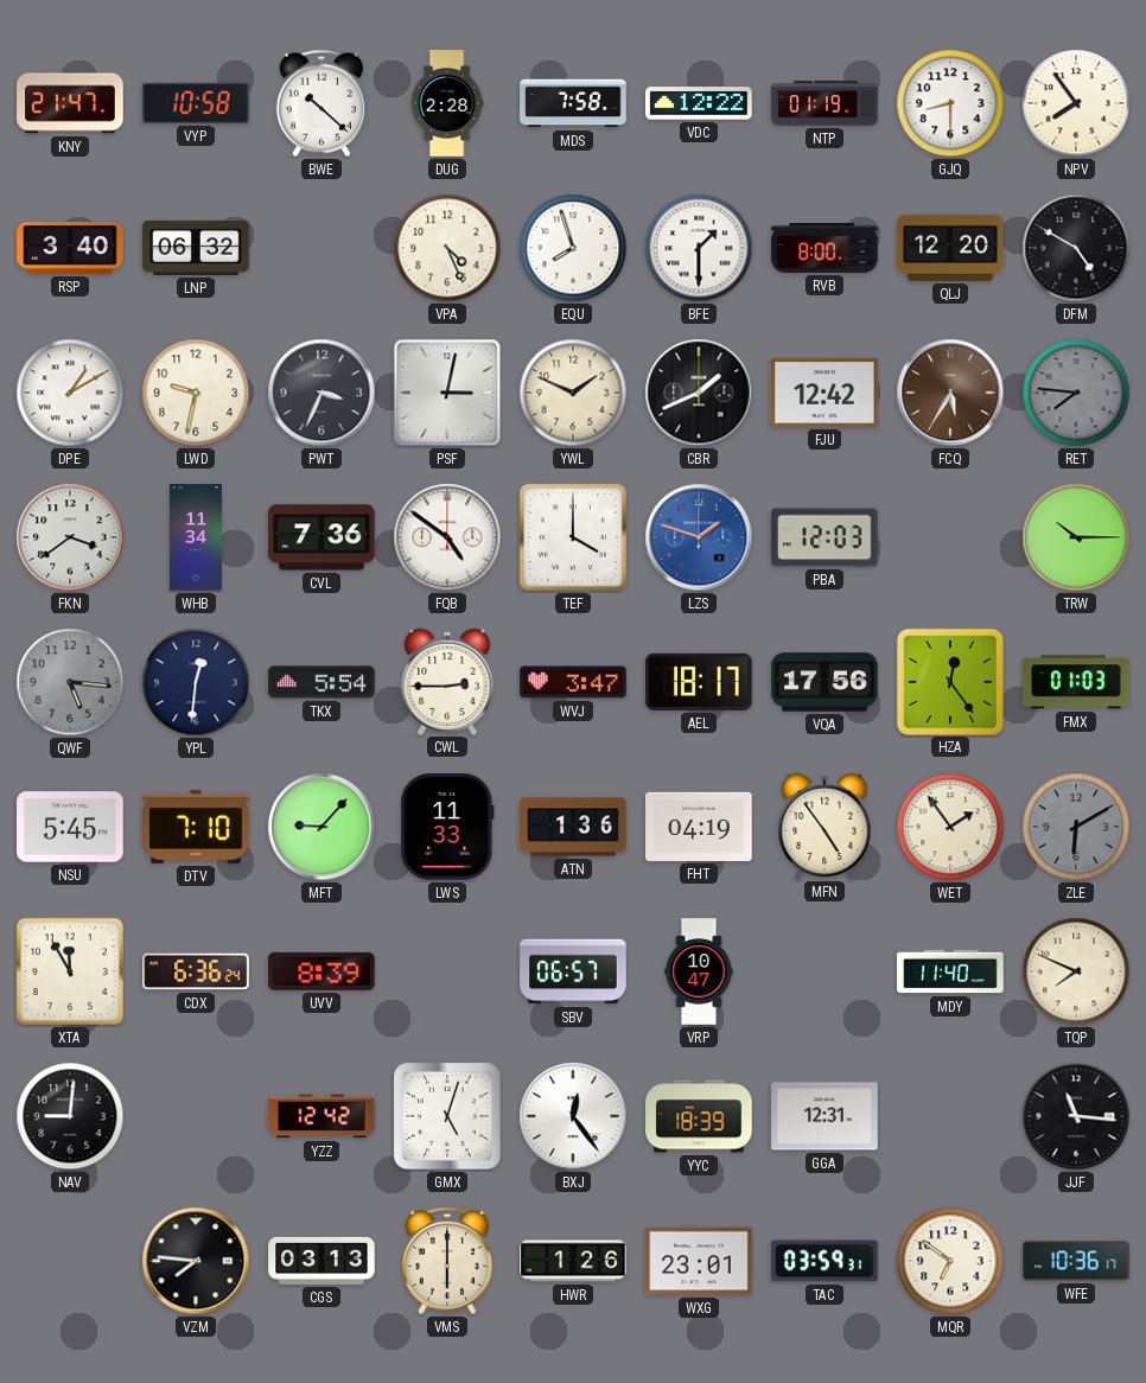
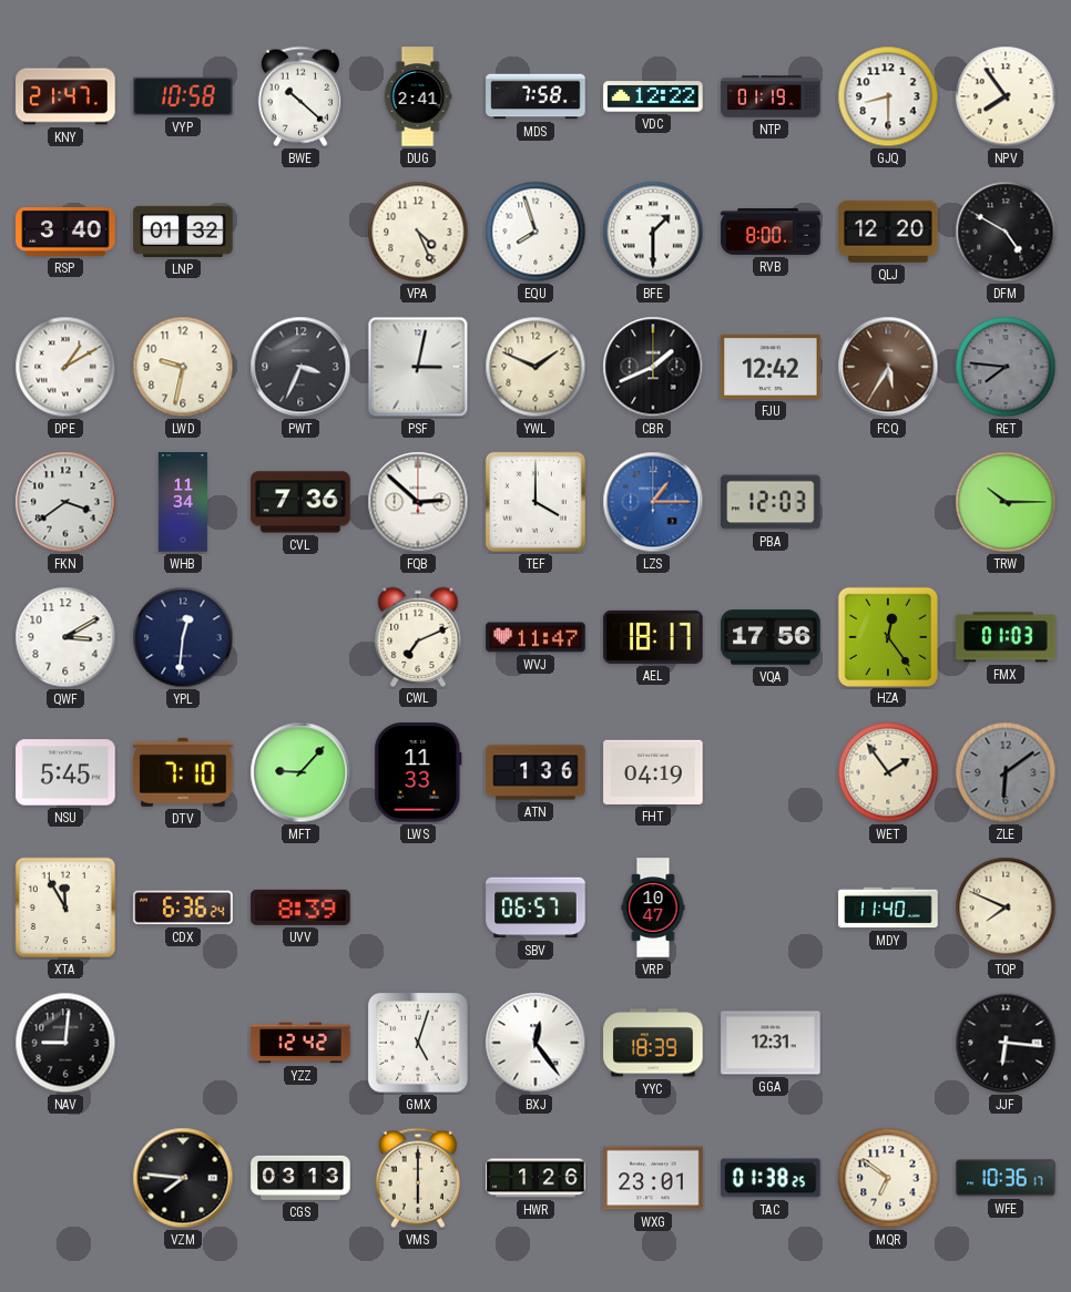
DUG: 2:28 -> 2:41 (418, 96)
LNP: 06:32 -> 01:32 (183, 232)
FQB: 4:51 -> 2:52 (418, 502)
LZS: 1:48 -> 1:15 (653, 502)
QWF: 5:16 -> 3:10 (65, 637)
QWF dial: grey -> white (65, 637)
TKX: 5:54 -> none (321, 682)
CWL: 2:45 -> 7:11 (418, 636)
WVJ: 3:47 -> 11:47 (535, 637)
MFN: 4:54 -> none (825, 826)
ZLE: 6:10 -> 6:09 (1006, 772)
JJF: 11:16 -> 6:16 (1006, 1043)
TAC: 03:59 -> 01:38 (771, 1178)
